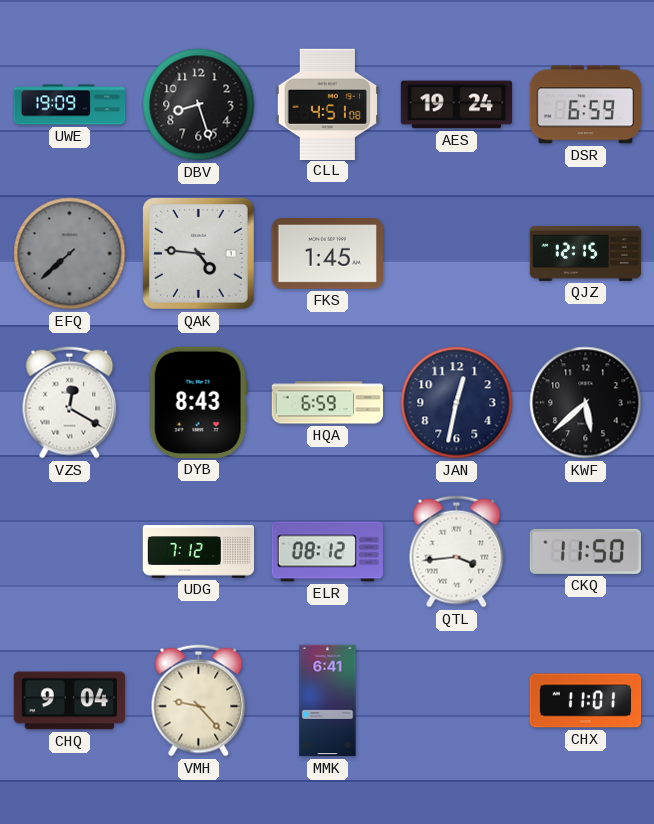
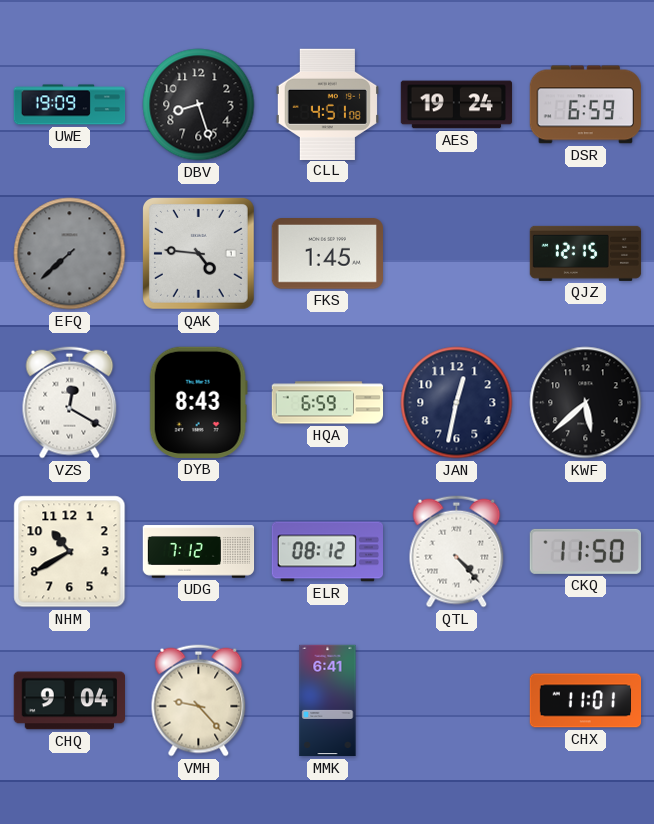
NHM: none -> 10:40 (70, 552)
QTL: 3:44 -> 4:23 (457, 552)
